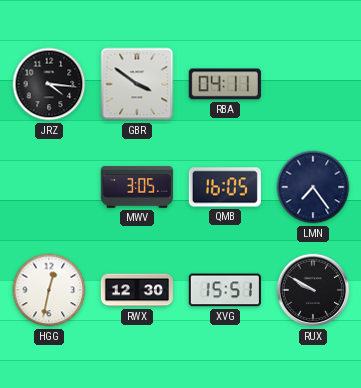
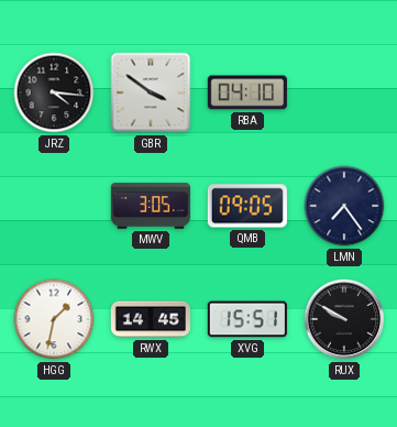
RBA: 04:11 -> 04:10 (247, 92)
QMB: 16:05 -> 09:05 (247, 206)
HGG: 12:32 -> 1:32 (54, 319)
RWX: 12:30 -> 14:45 (151, 319)
